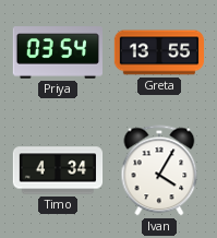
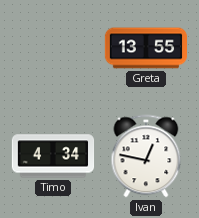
Priya: 03:54 -> none (57, 52)
Ivan: 4:05 -> 12:47 (146, 156)
